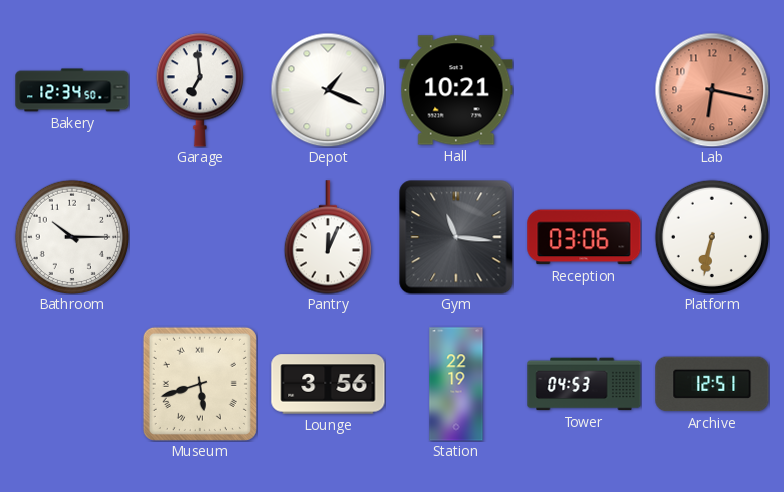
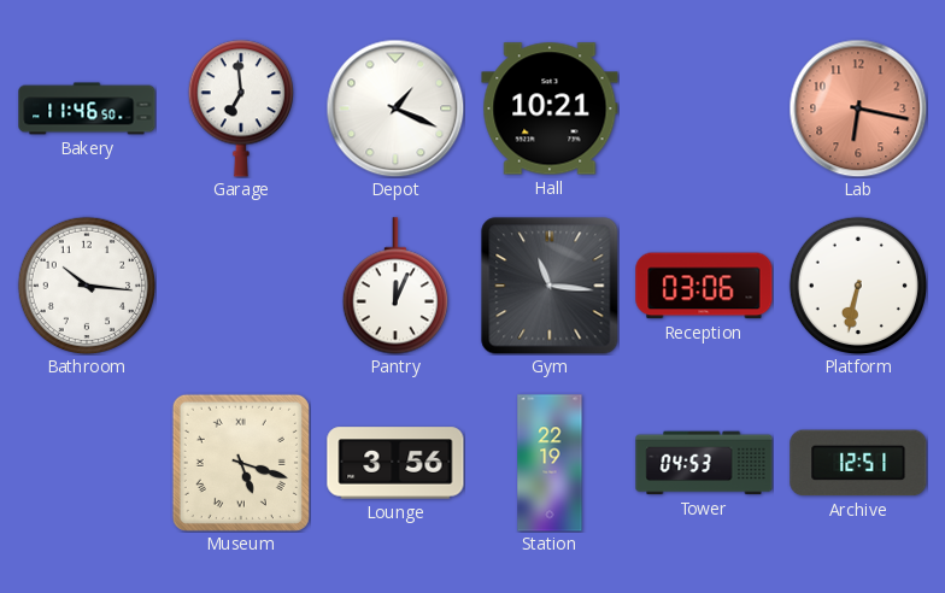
Bakery: 12:34 -> 11:46 (87, 108)
Bathroom: 10:15 -> 10:16 (86, 284)
Museum: 5:42 -> 5:18 (241, 463)
